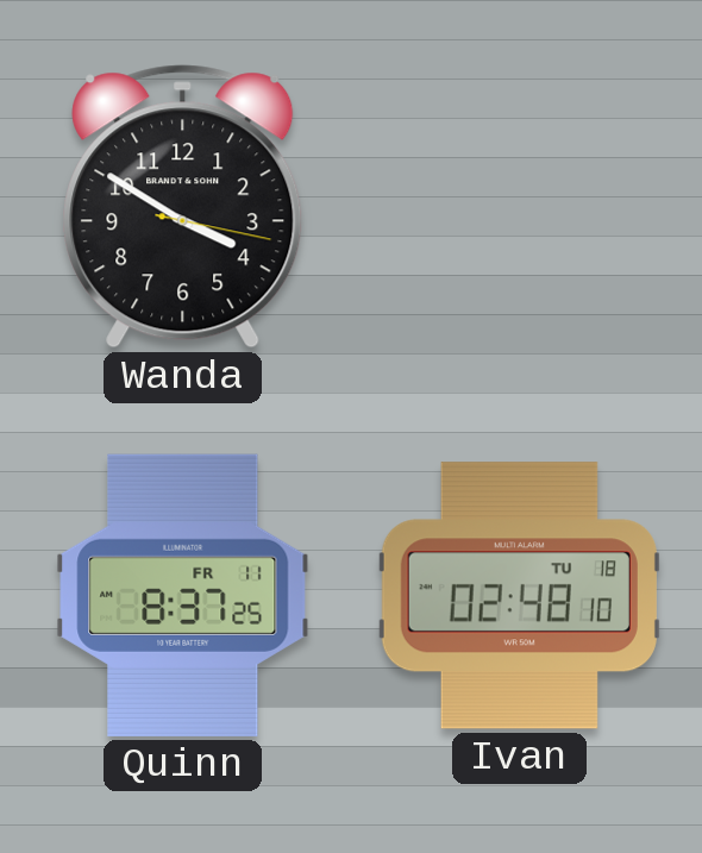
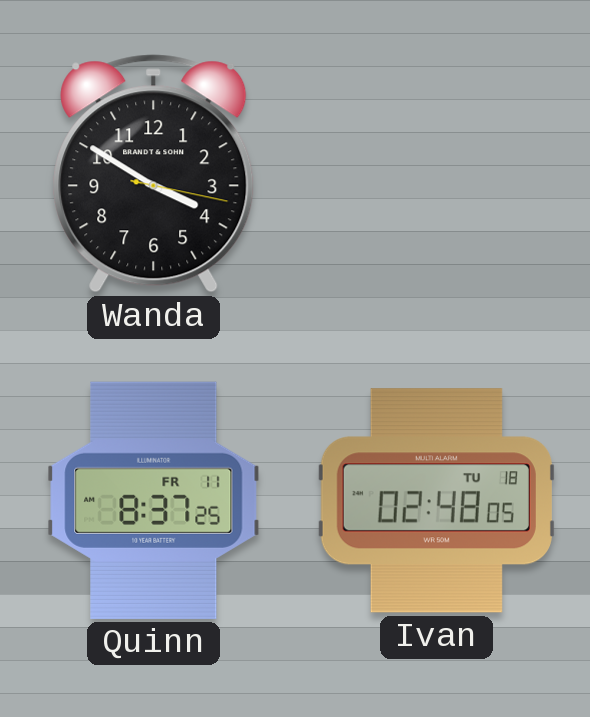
Ivan: 02:48:10 -> 02:48:05 (436, 501)
